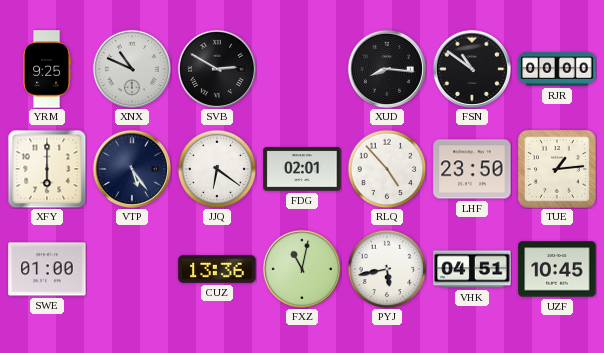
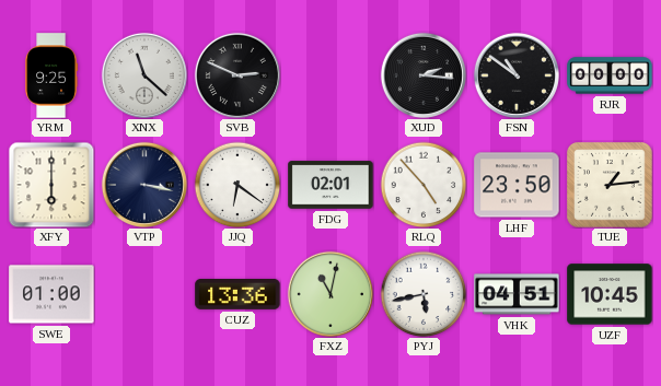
XNX: 10:49 -> 11:22 (144, 75)
SVB: 2:50 -> 2:49 (237, 75)
XUD: 8:16 -> 2:16 (424, 75)
VTP: 5:24 -> 3:17 (144, 185)
